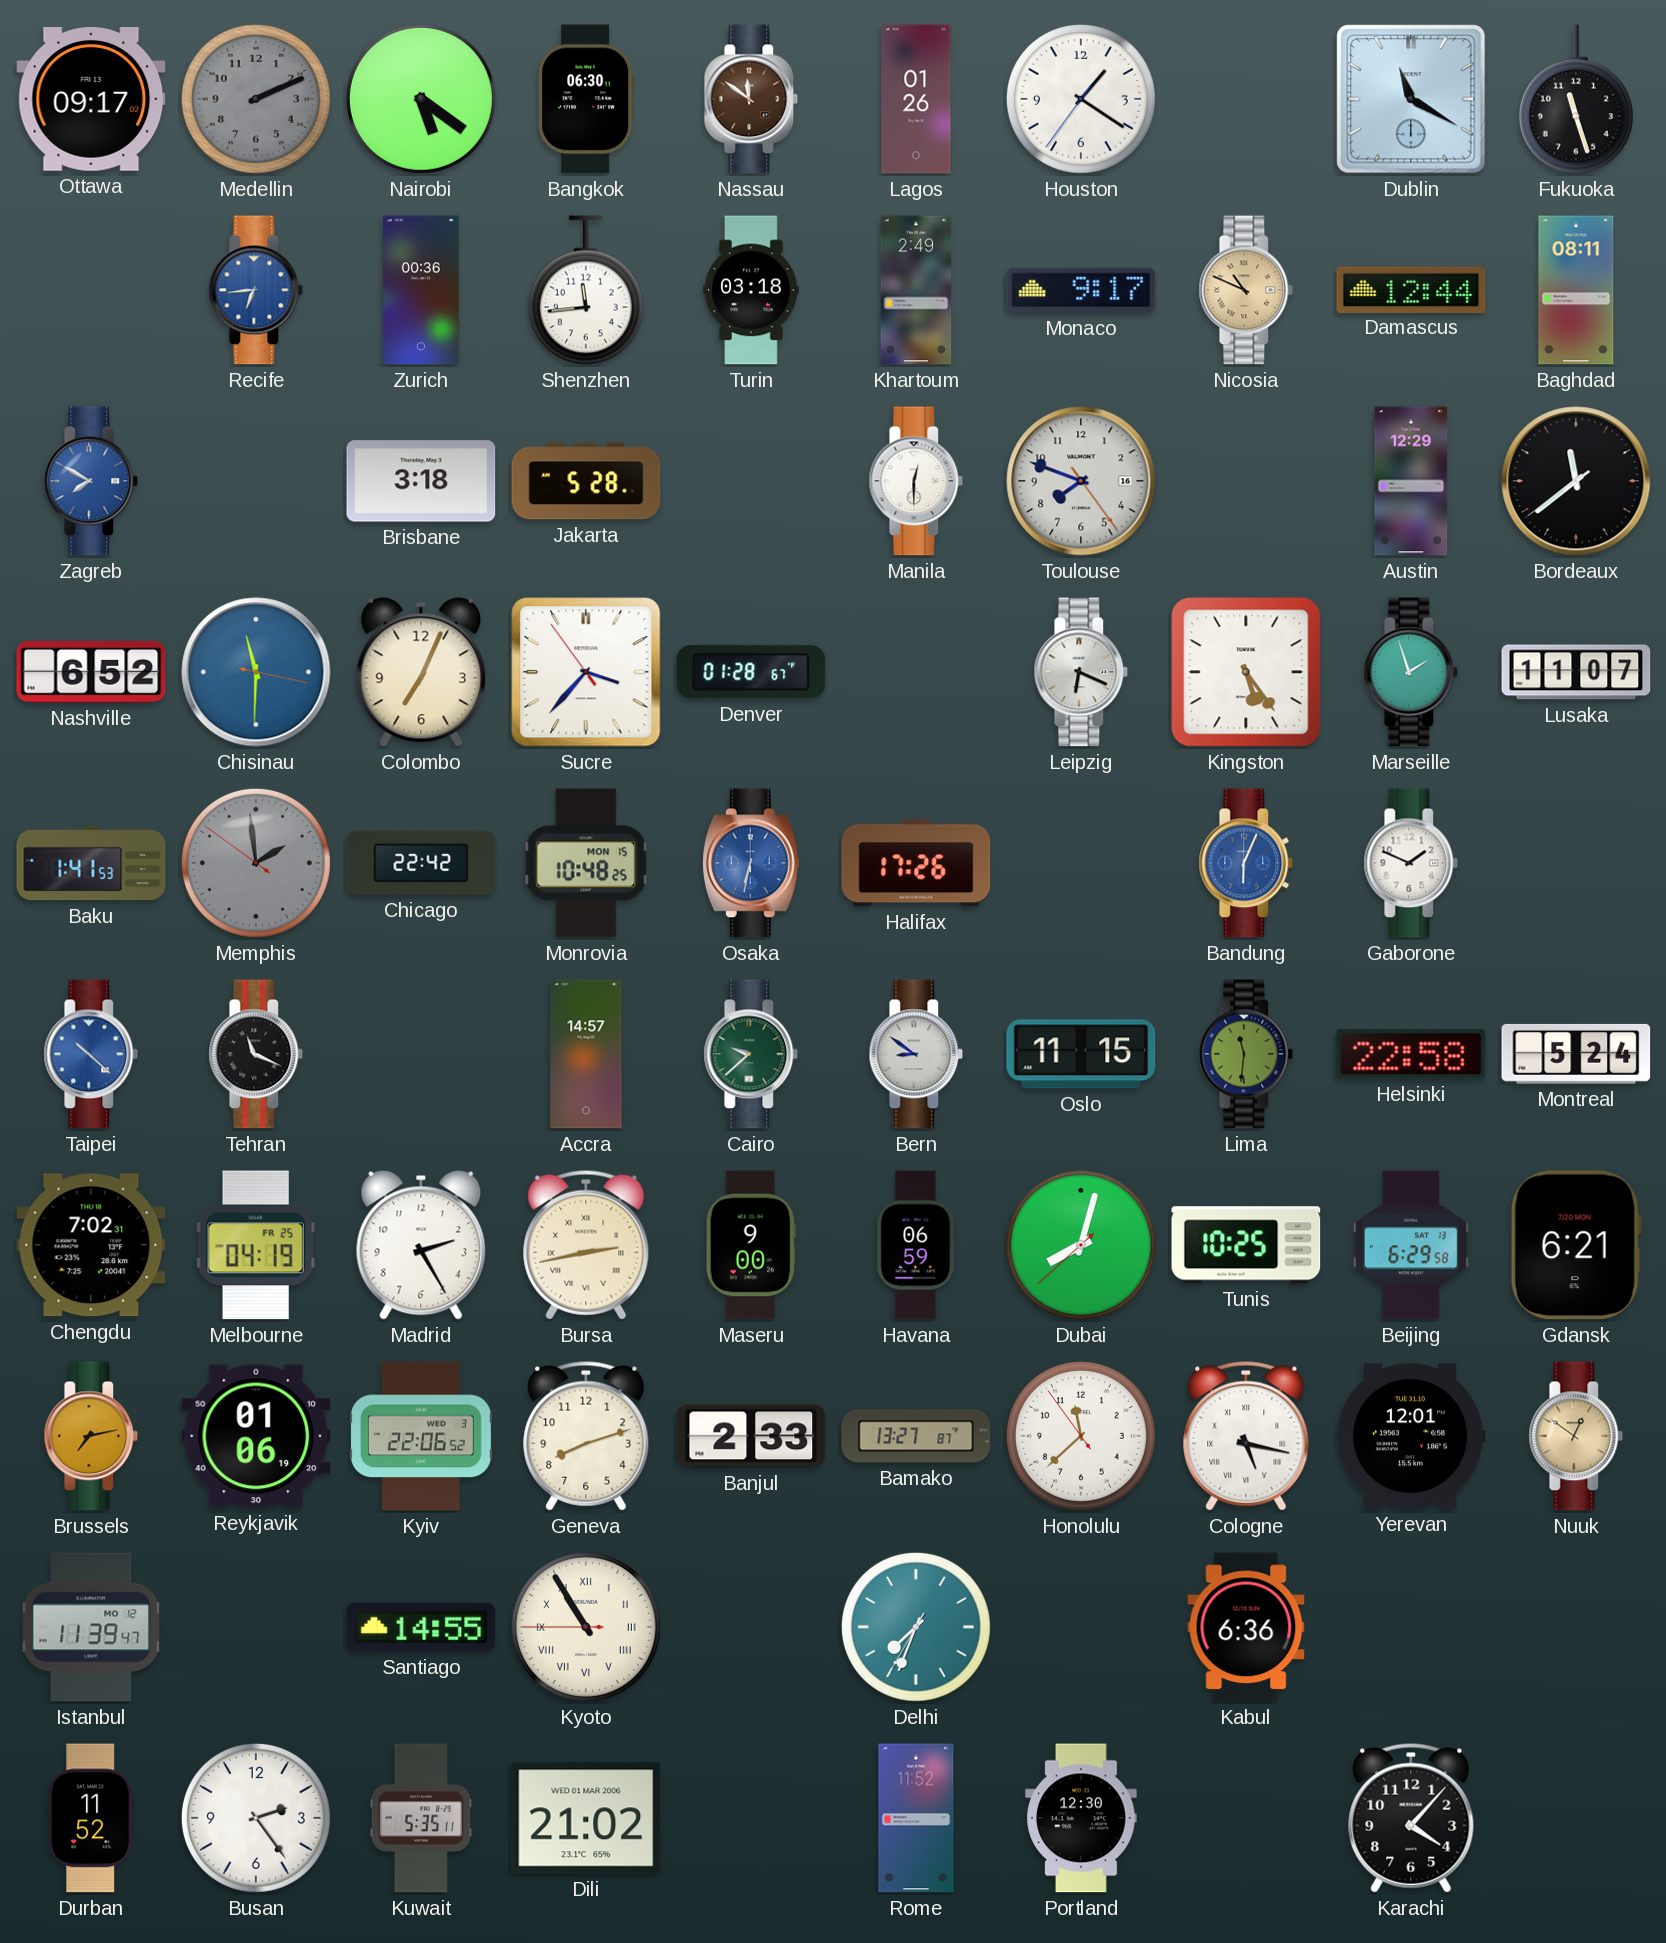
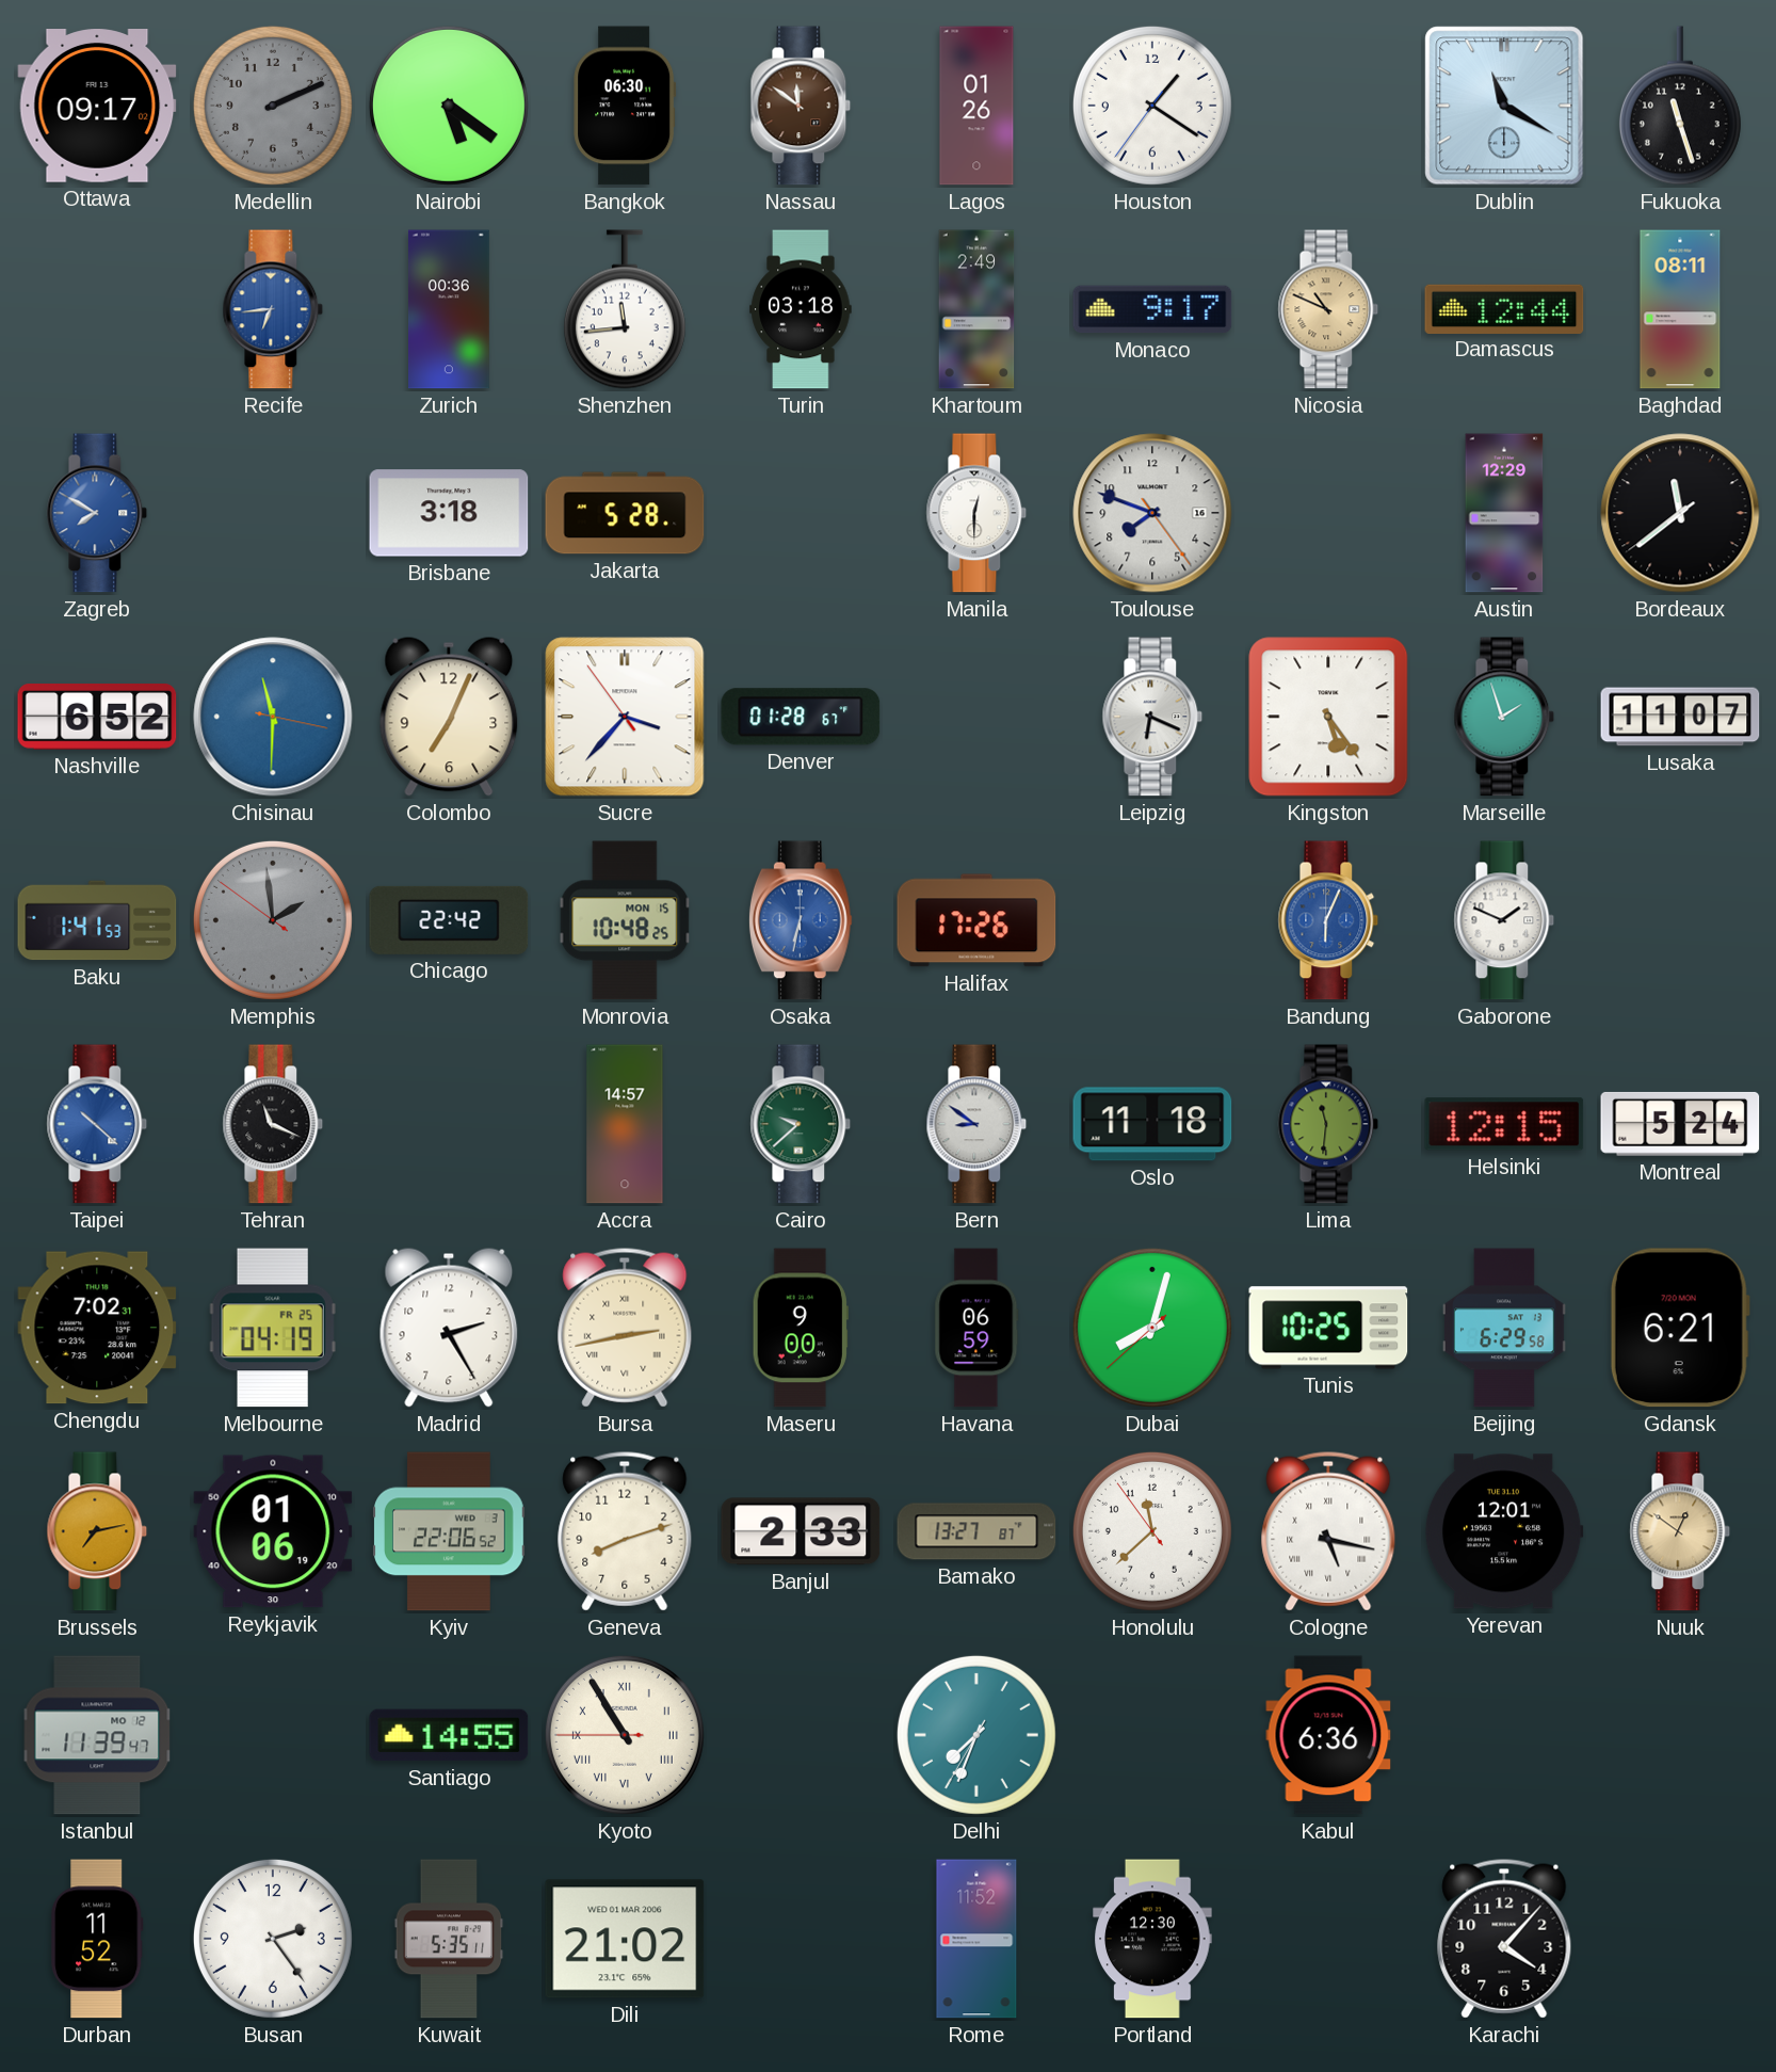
Oslo: 11:15 -> 11:18 (1152, 1124)
Helsinki: 22:58 -> 12:15 (1504, 1124)
